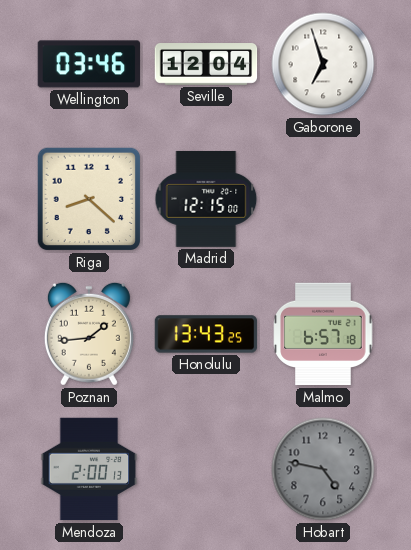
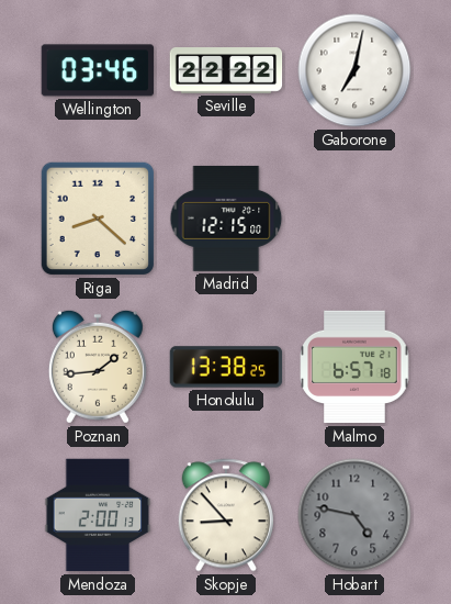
Seville: 12:04 -> 22:22 (226, 71)
Gaborone: 6:57 -> 7:02 (354, 70)
Honolulu: 13:43 -> 13:38 (226, 367)
Skopje: none -> 8:53 (226, 515)
